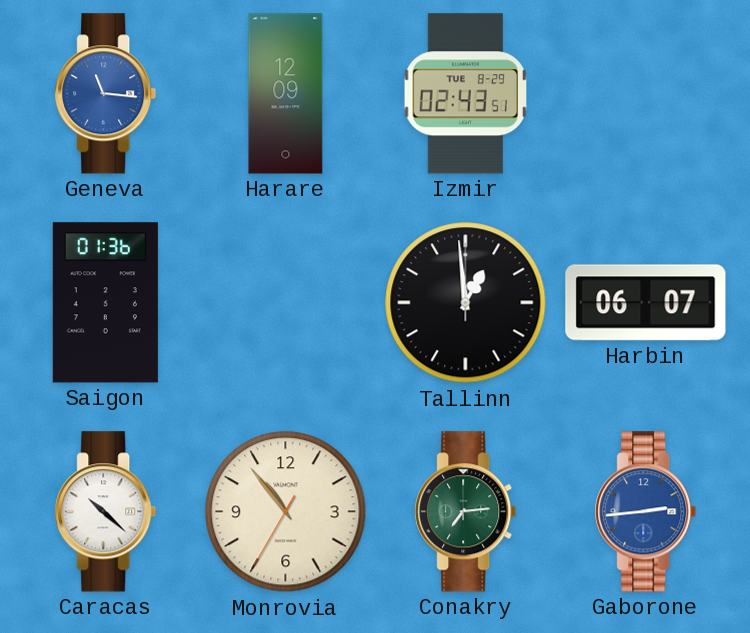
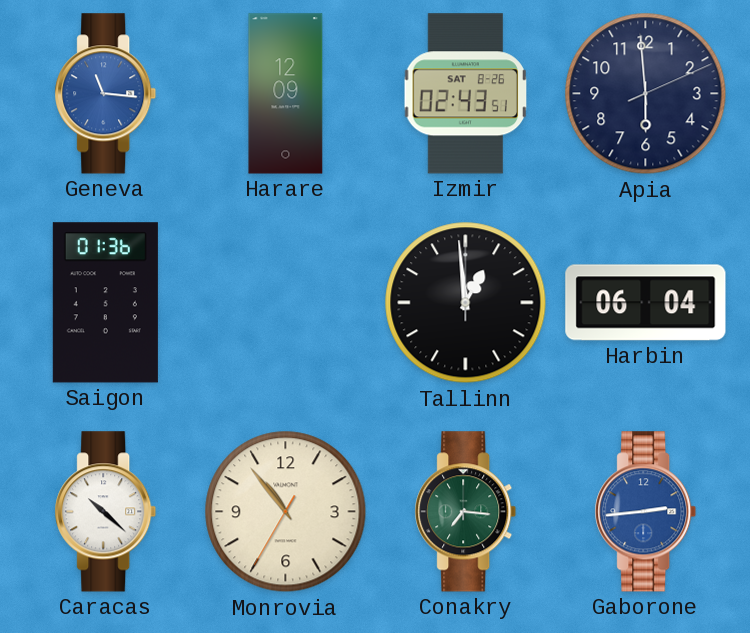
Izmir date: TUE 8-29 -> SAT 8-26 (466, 94)
Apia: none -> 5:59 (646, 94)
Harbin: 06:07 -> 06:04 (646, 303)
Conakry: 7:14 -> 7:16 (466, 512)
